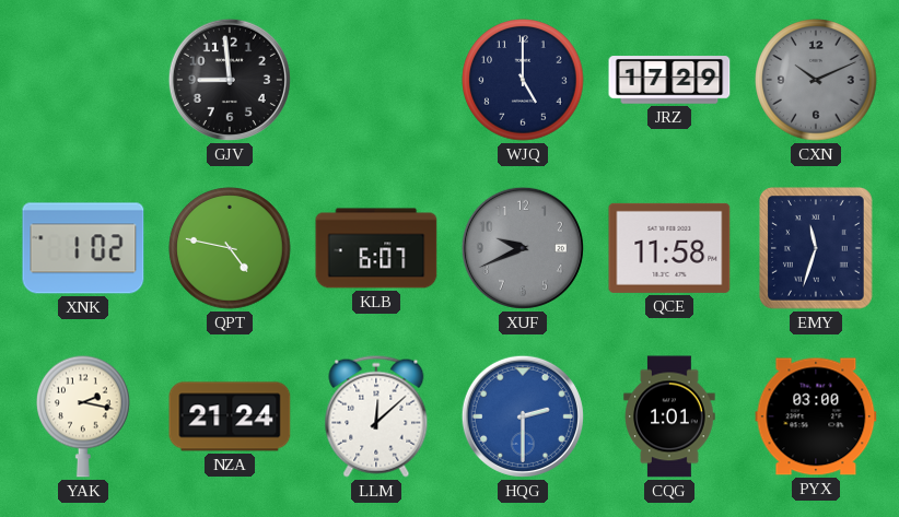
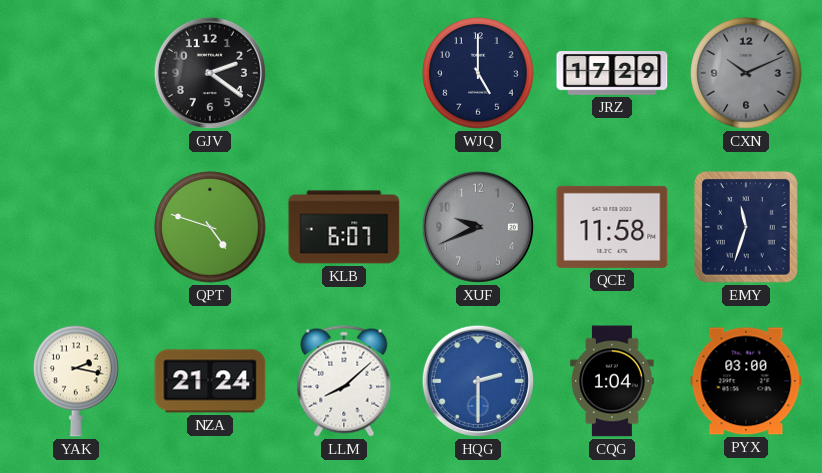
GJV: 8:59 -> 2:21 (210, 73)
XNK: 1:02 -> none (83, 248)
QPT: 4:47 -> 4:48 (210, 227)
LLM: 12:08 -> 8:08 (344, 381)
CQG: 1:01 -> 1:04 (612, 381)
